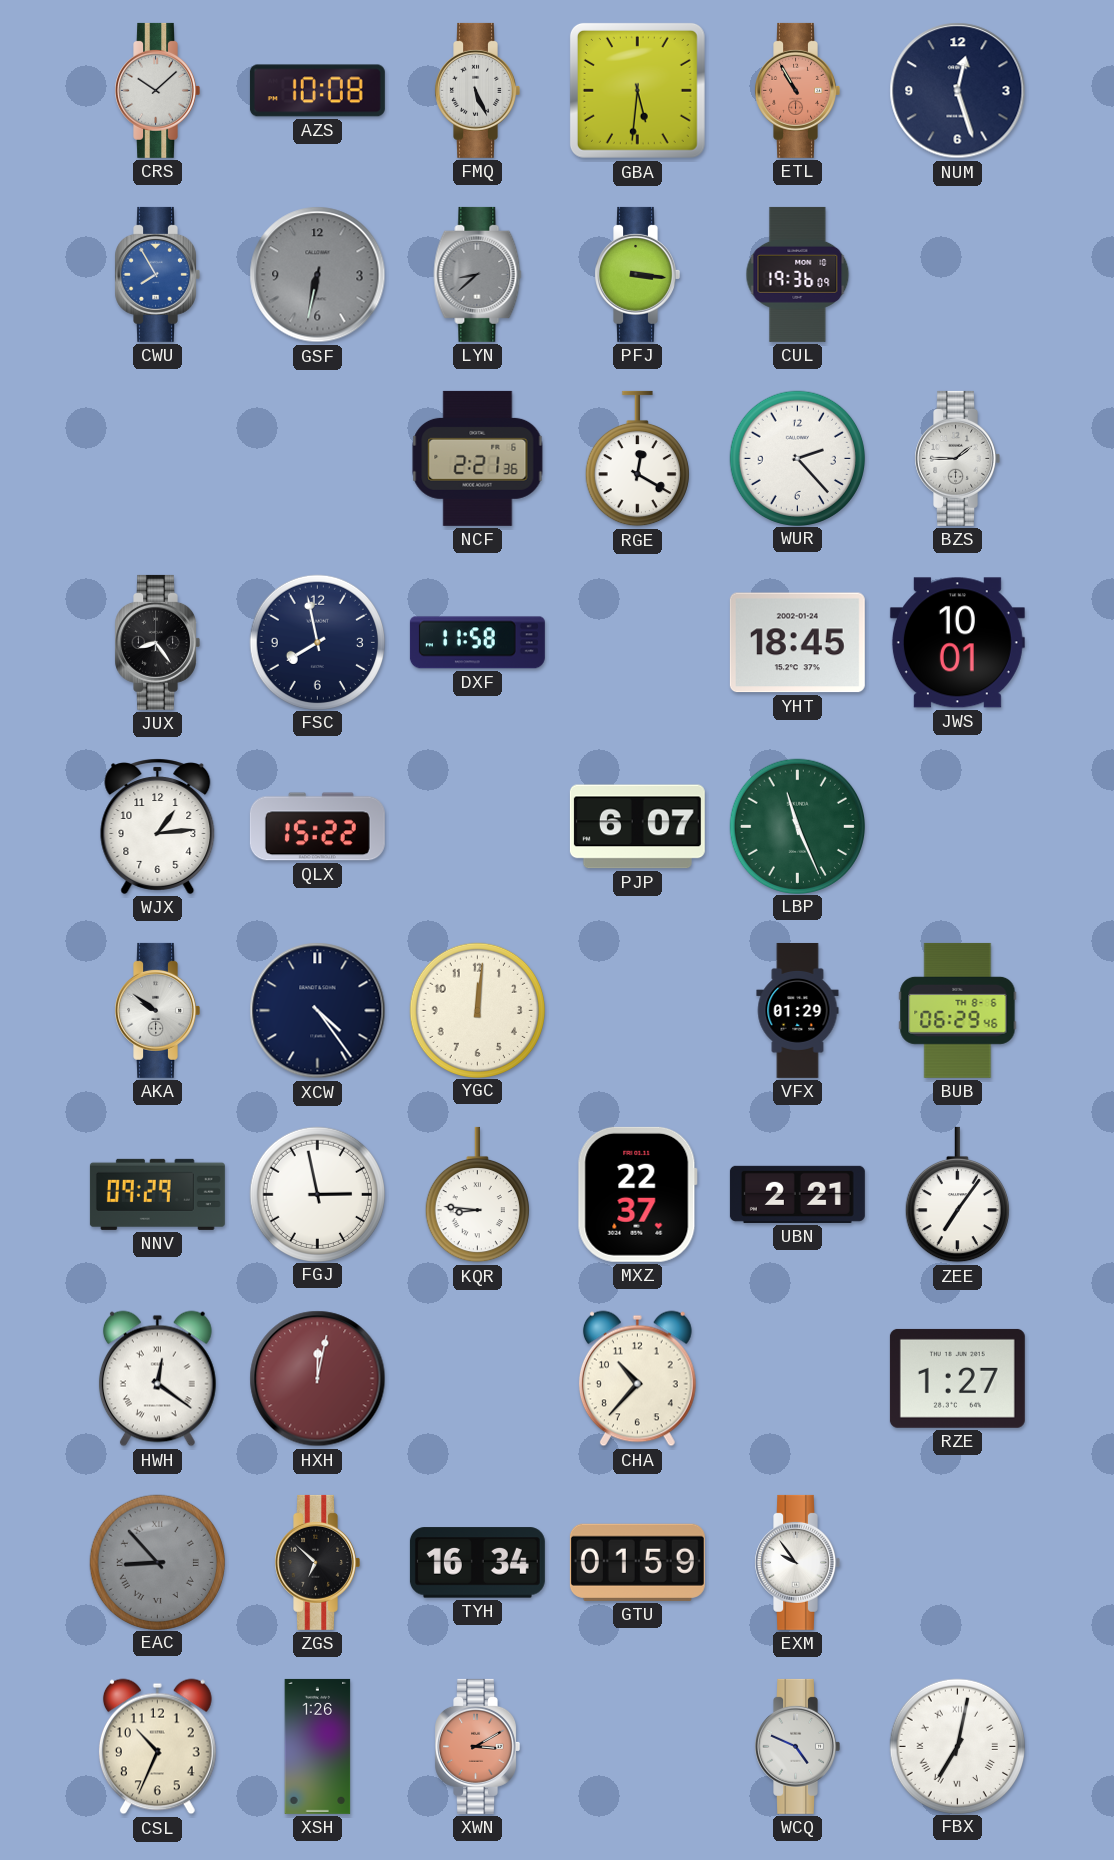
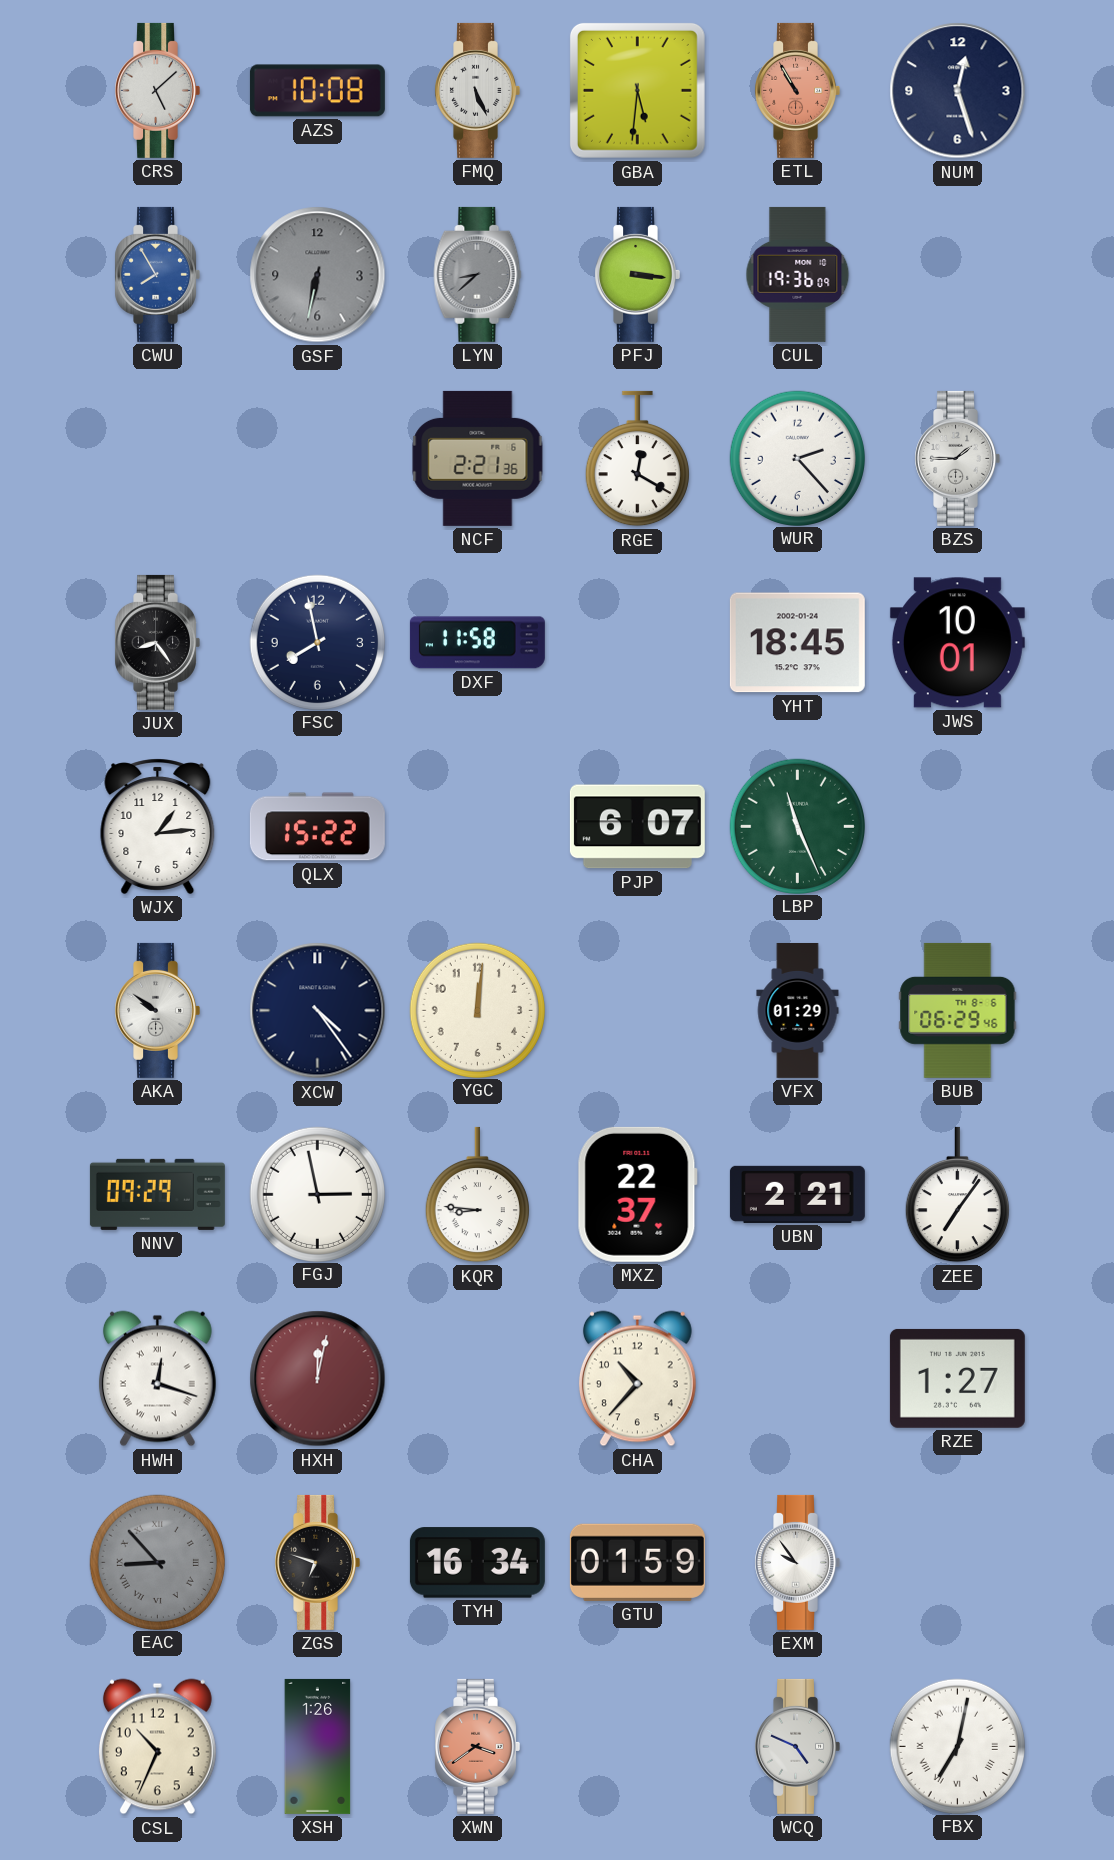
CRS: 10:08 -> 5:08 (157, 90)
HWH: 12:21 -> 12:18 (157, 1379)
ZGS: 6:52 -> 6:48 (317, 1562)
XWN: 3:10 -> 3:39 (477, 1746)
